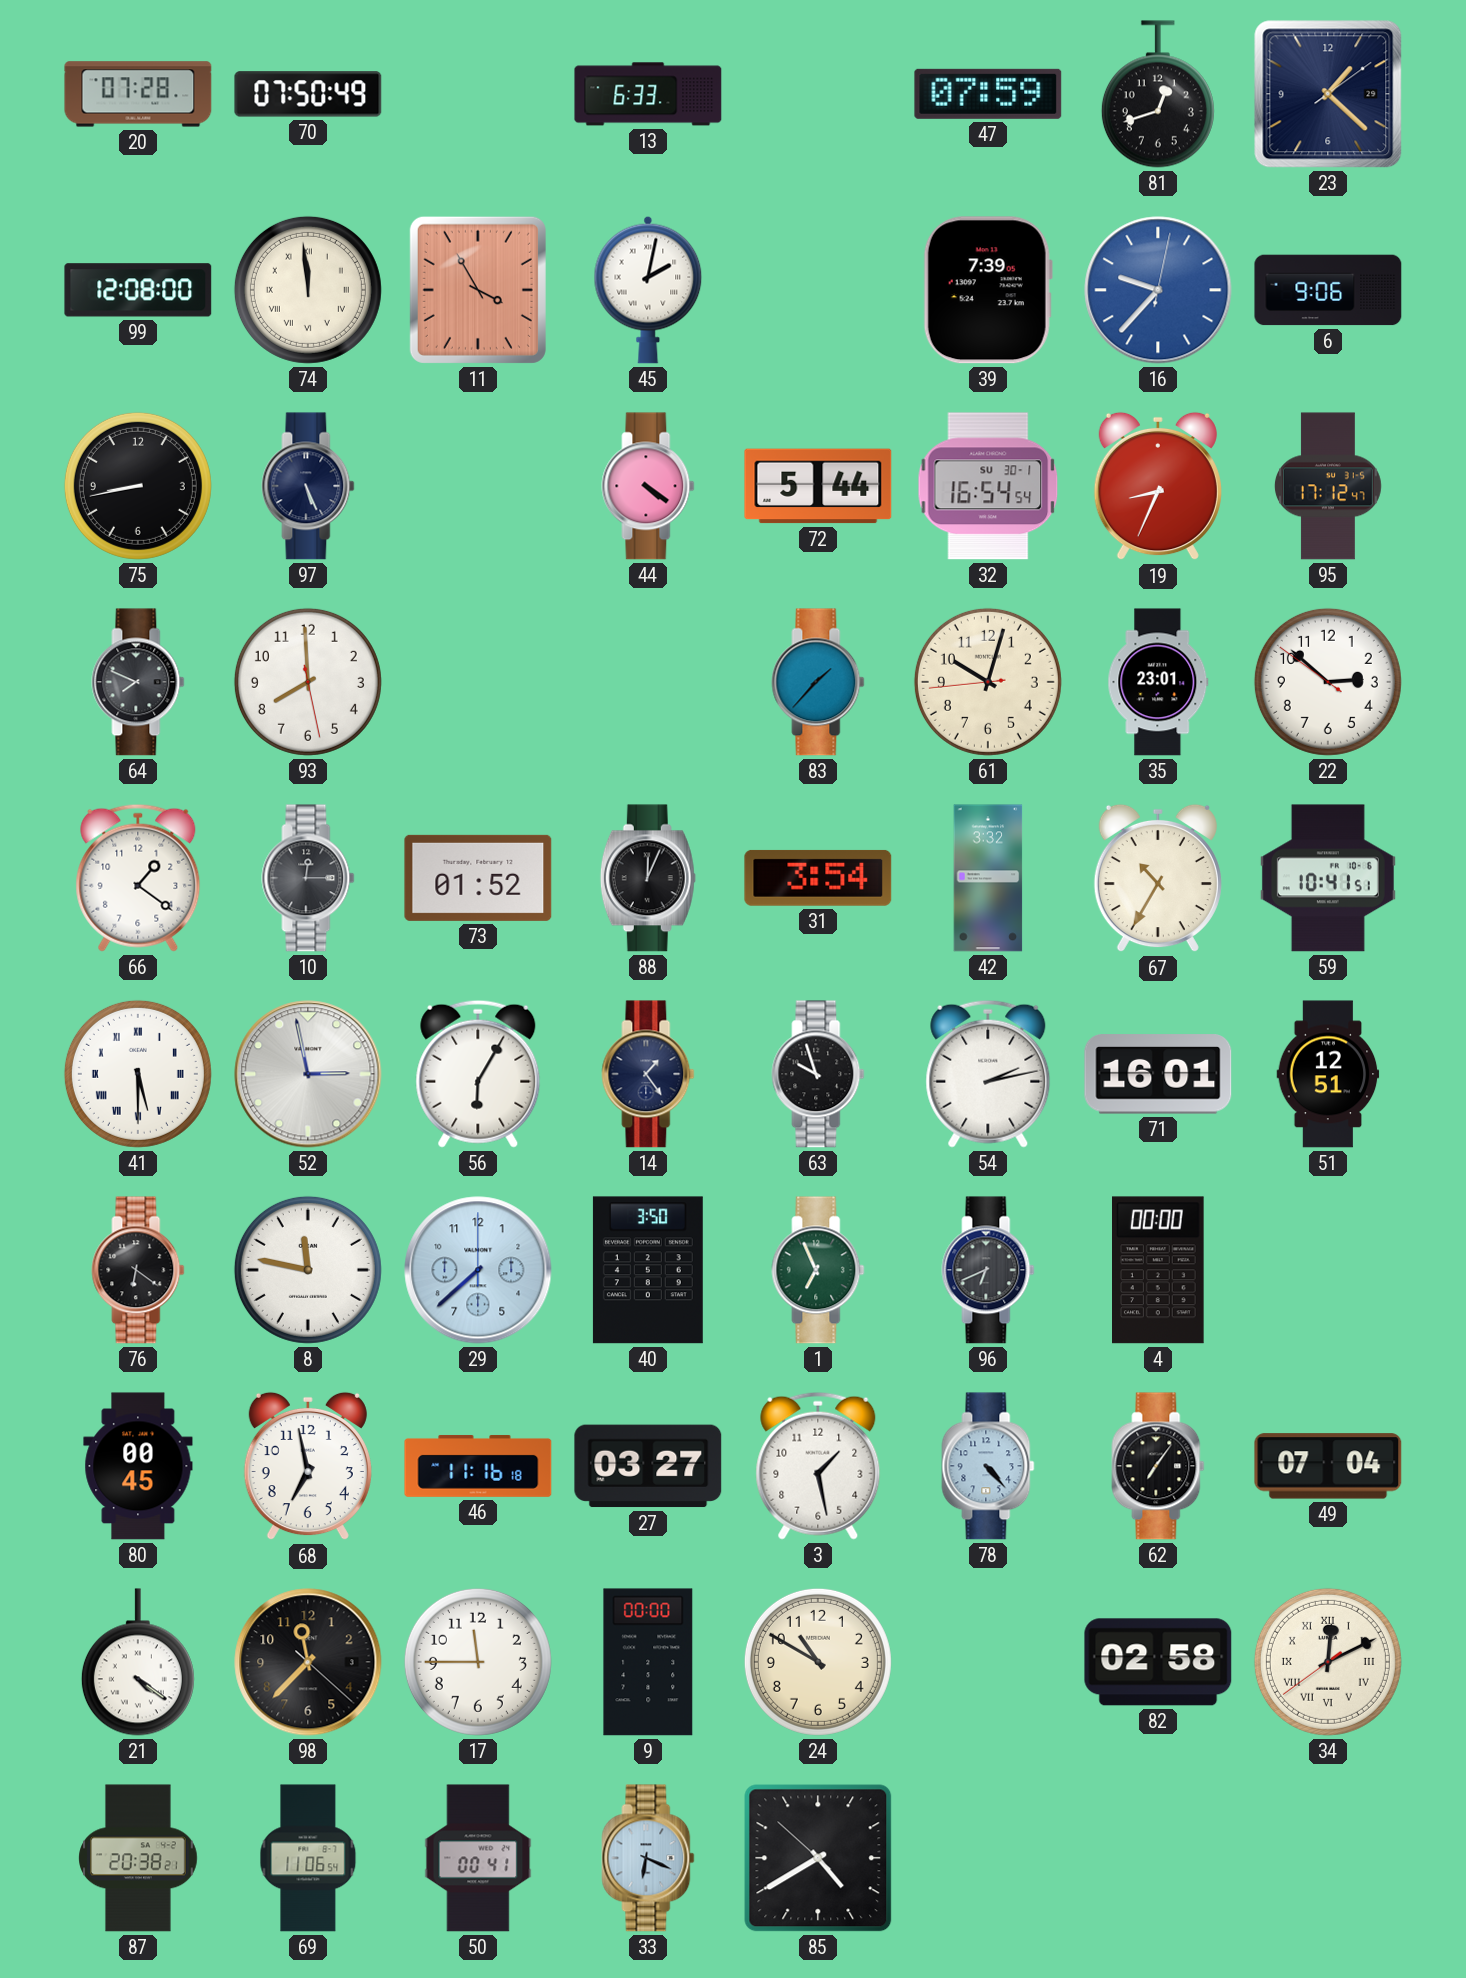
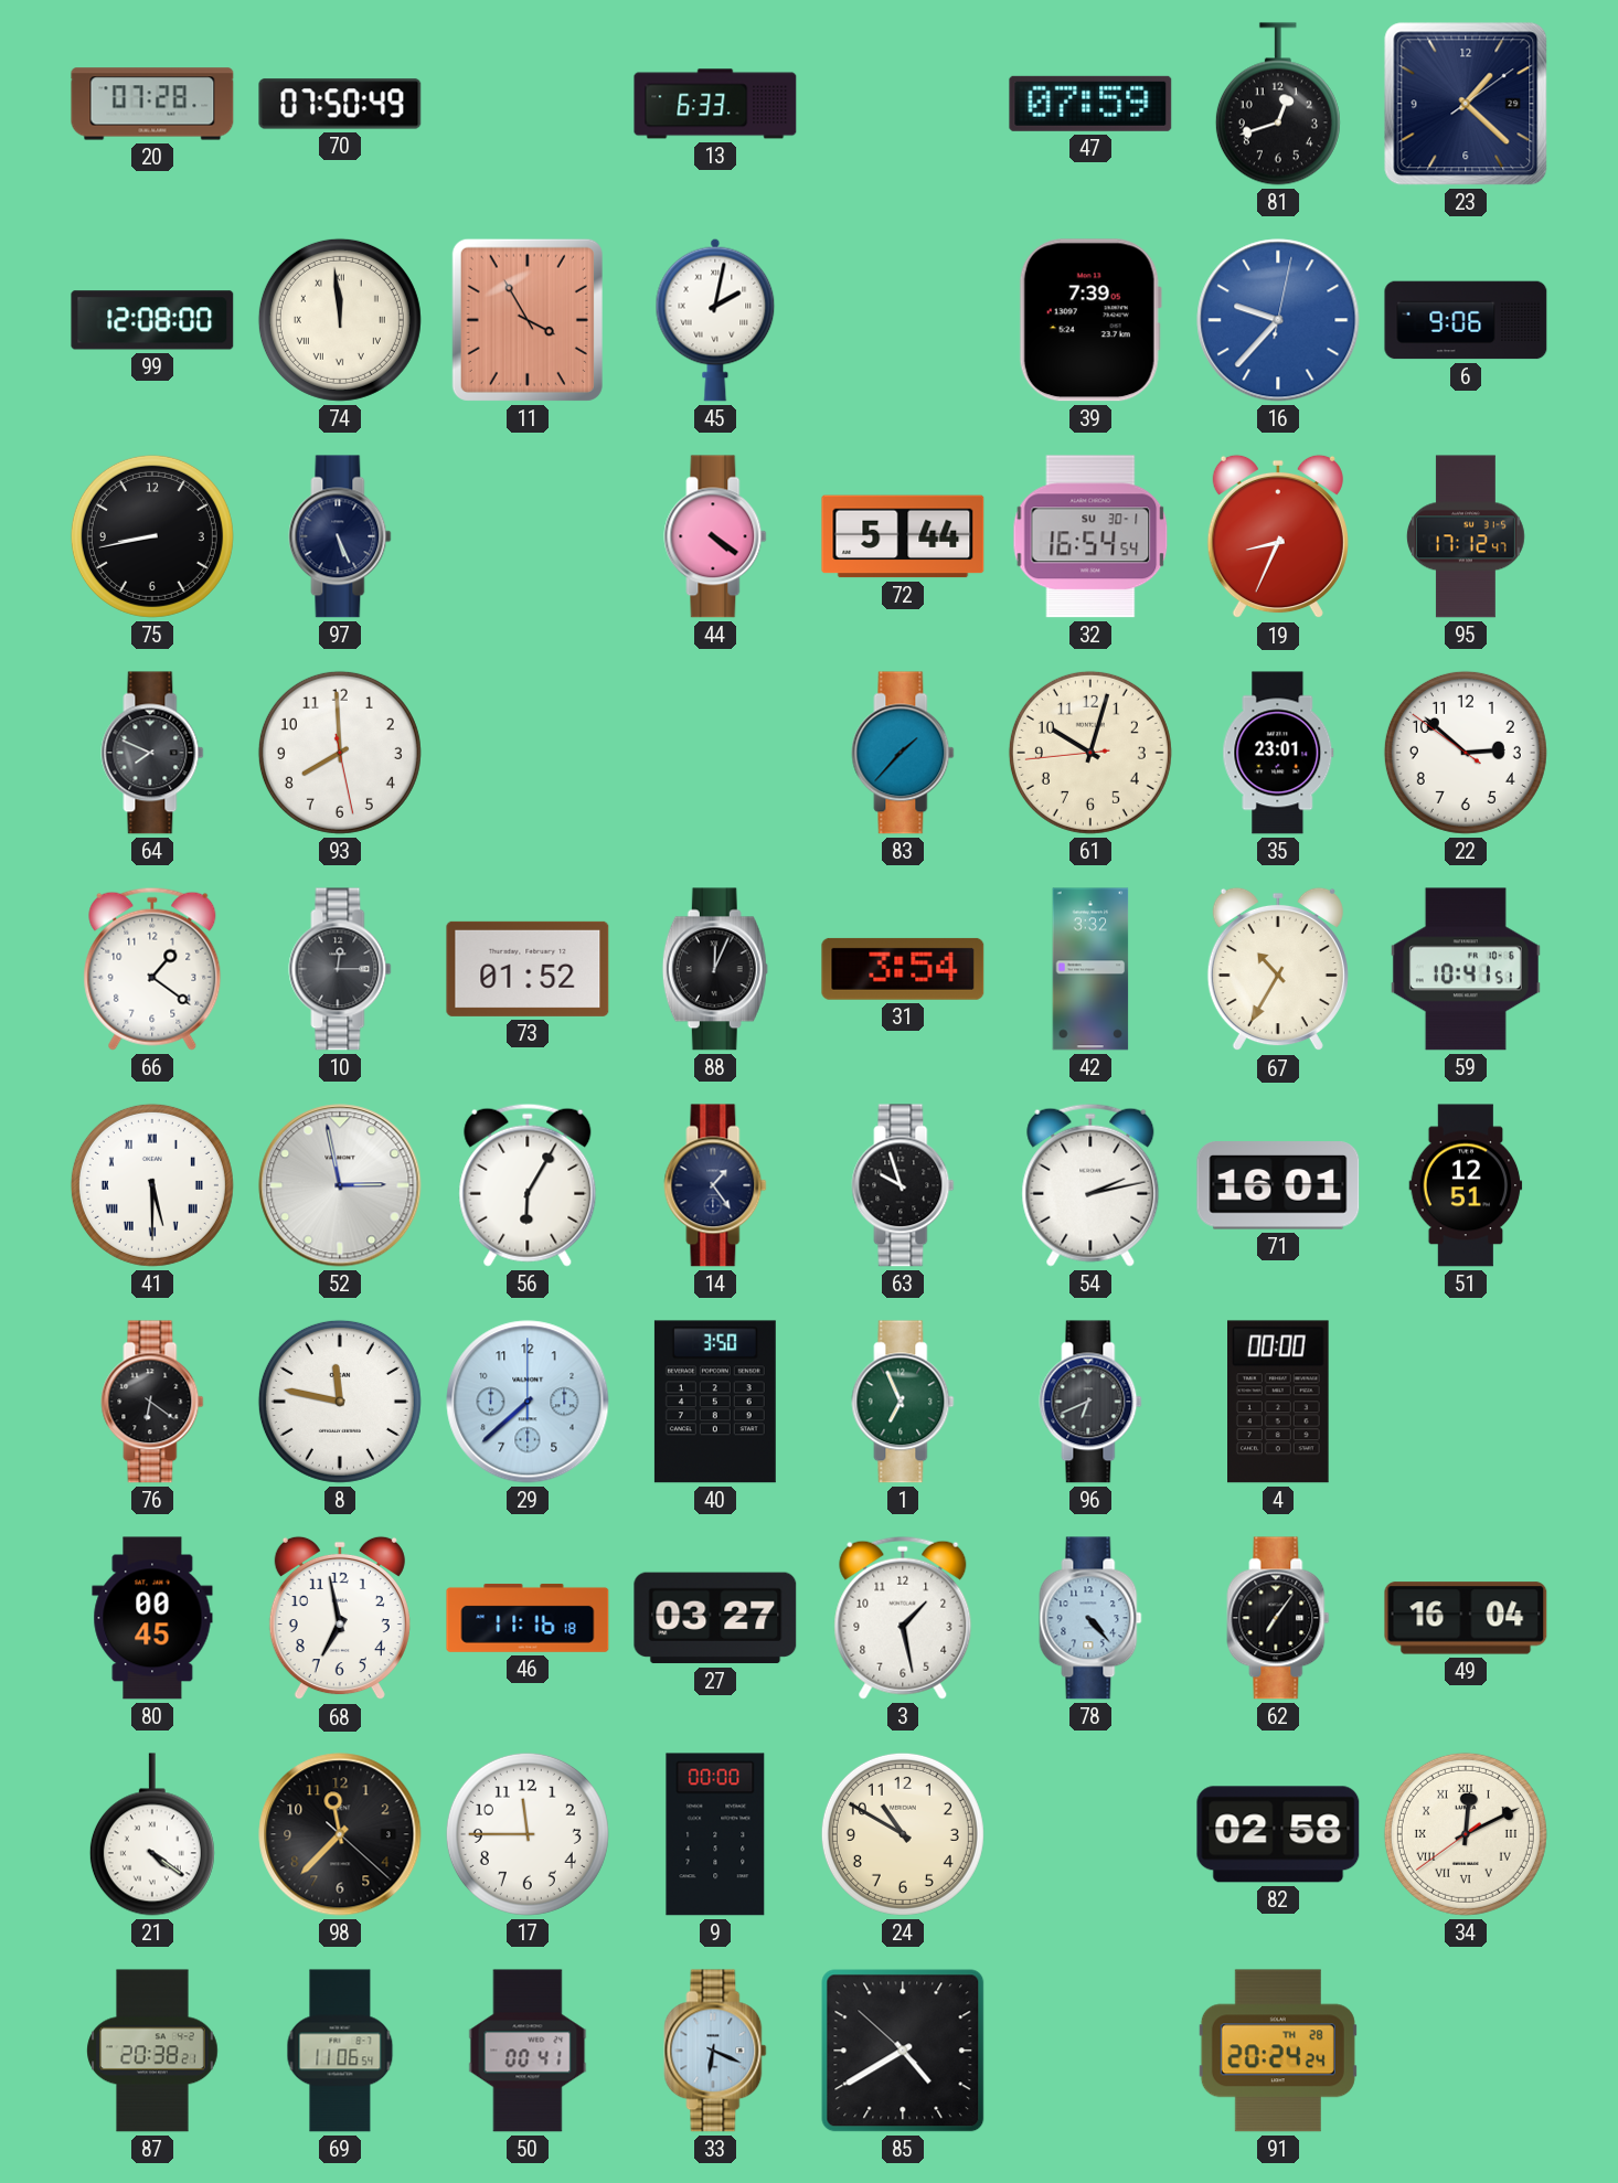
49: 07:04 -> 16:04 (1466, 1618)
91: none -> 20:24 (1278, 2051)
